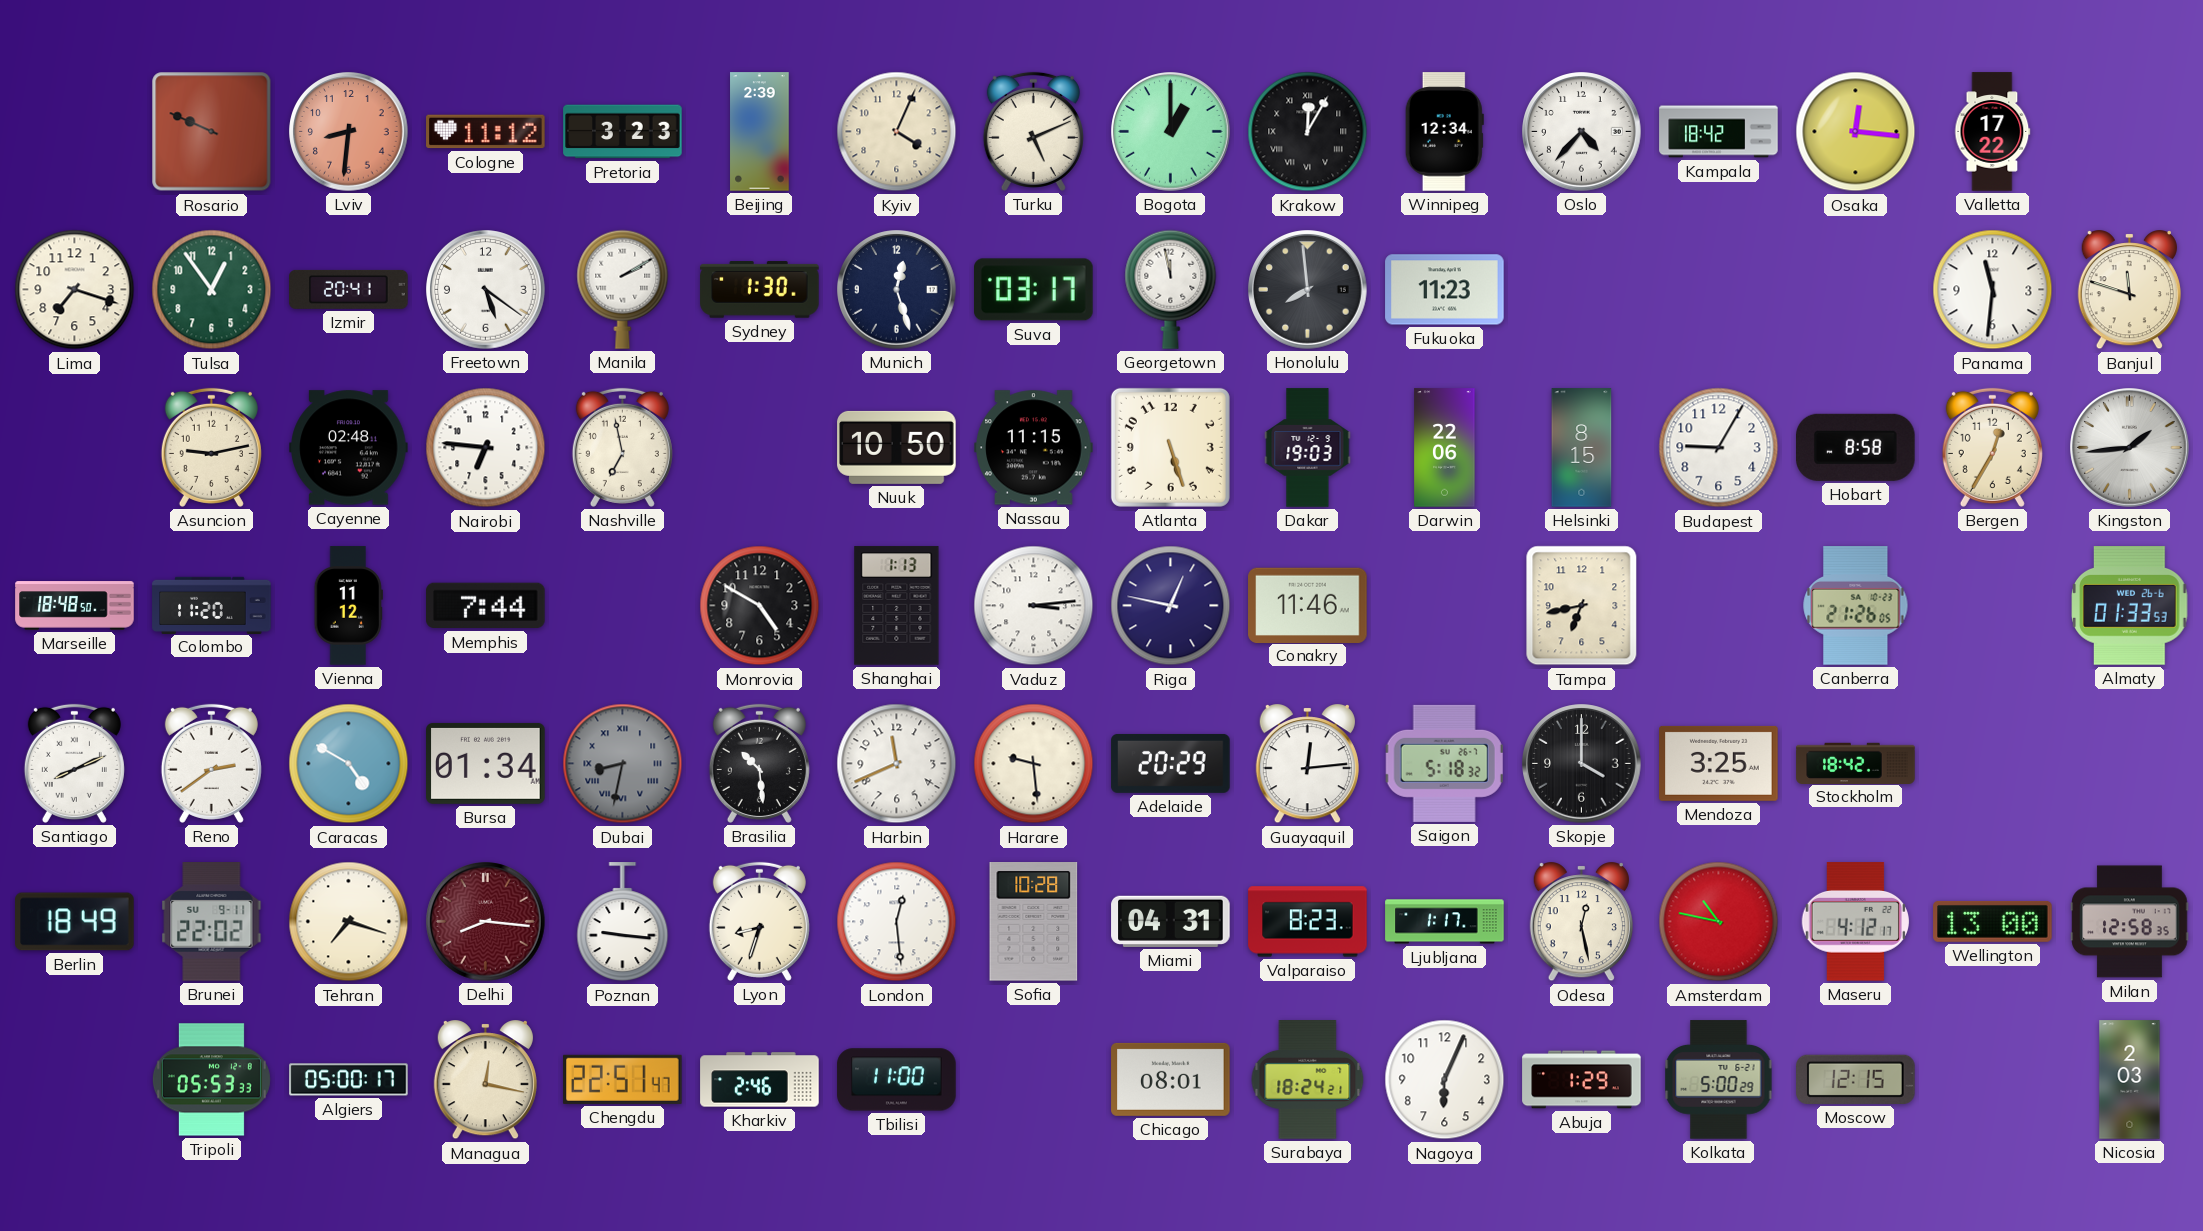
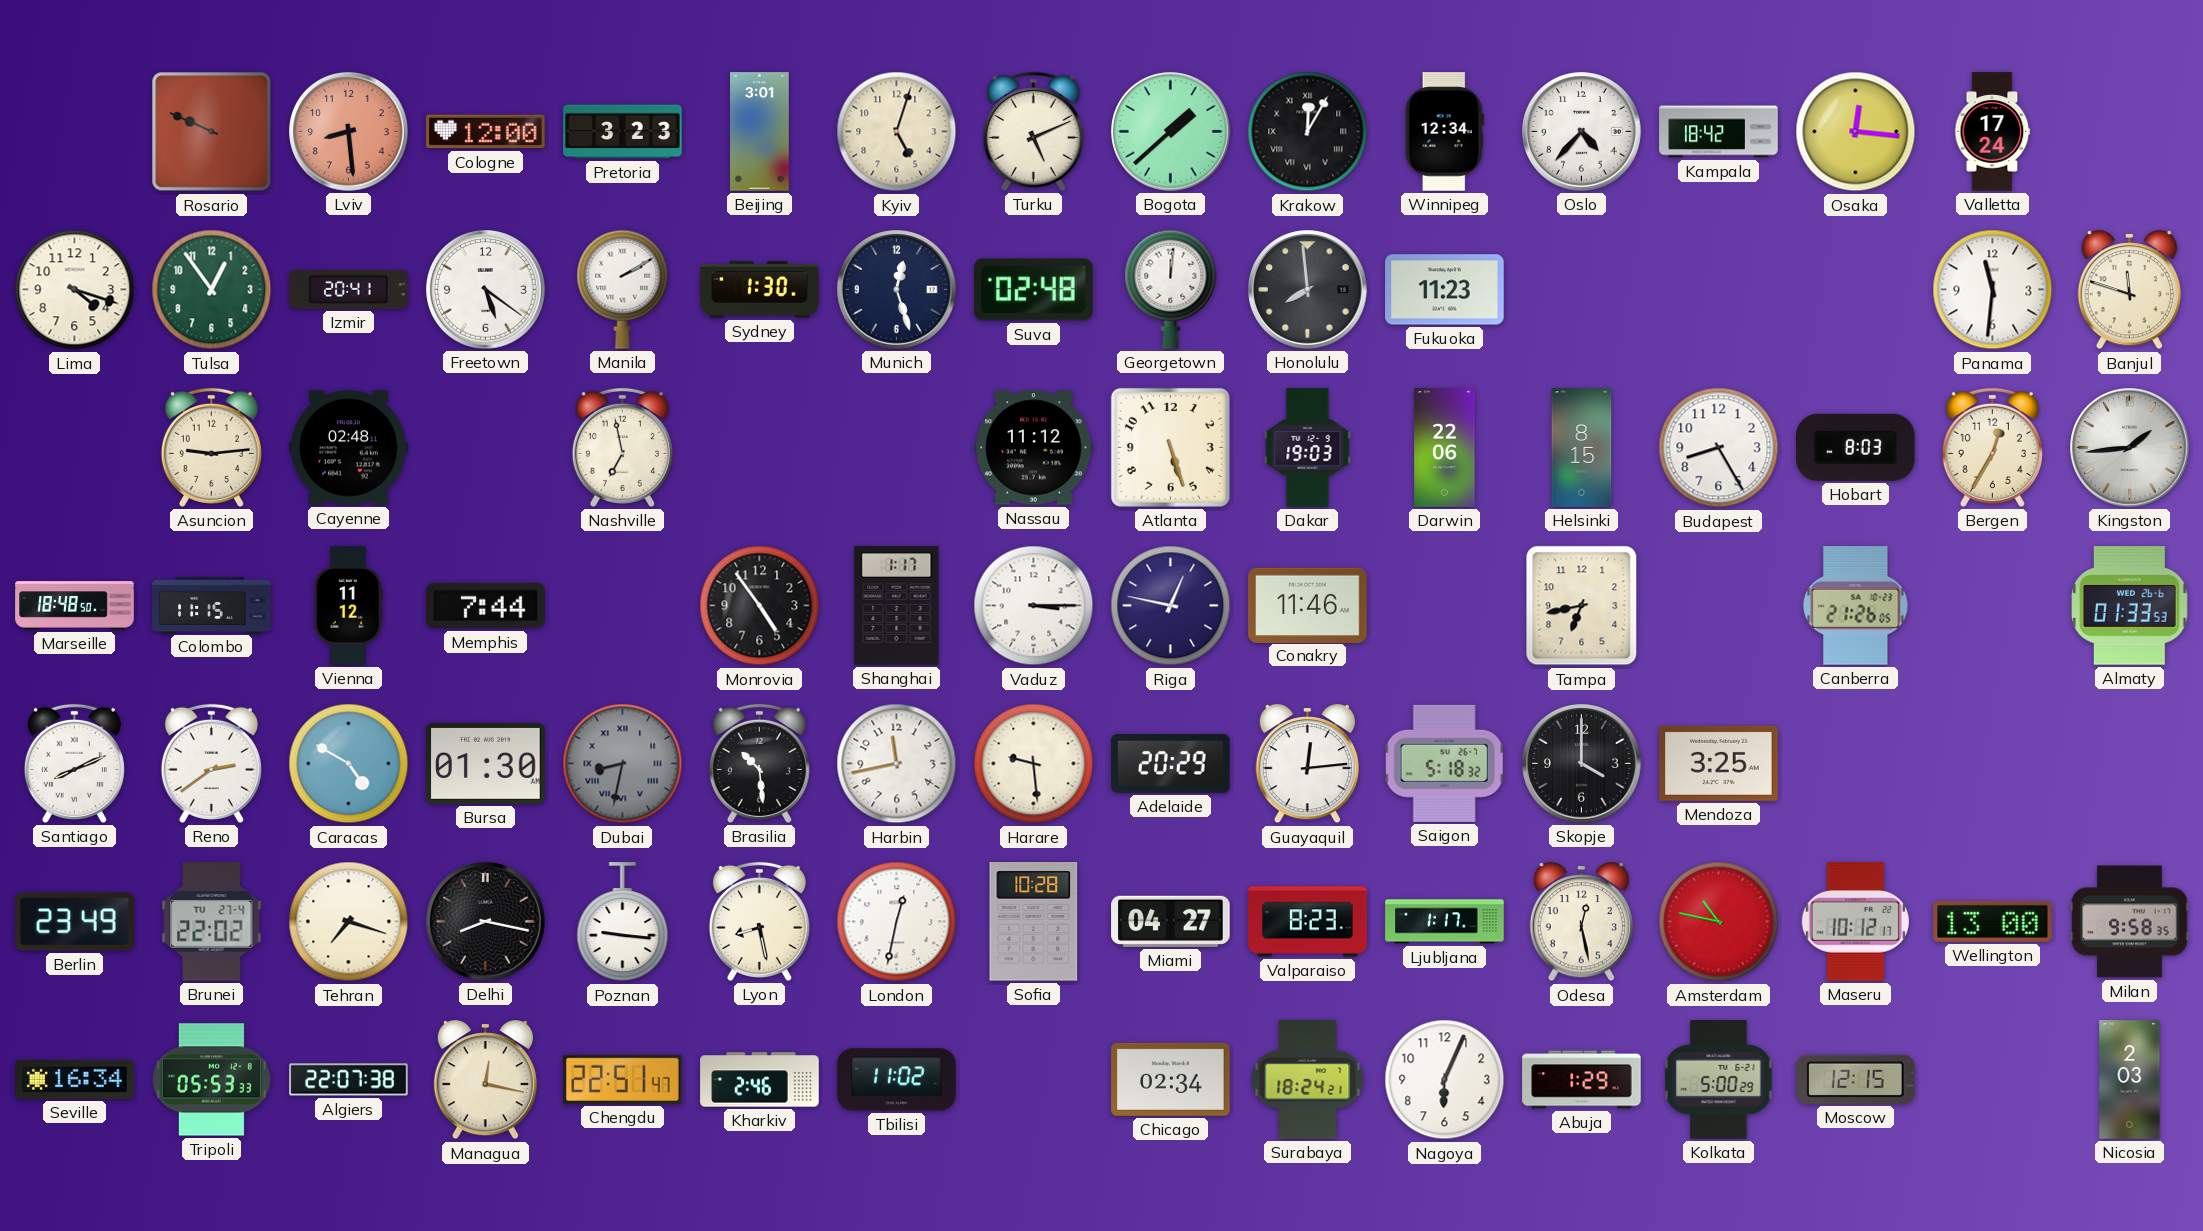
Lviv: 8:31 -> 8:29 (349, 132)
Cologne: 11:12 -> 12:00 (486, 132)
Beijing: 2:39 -> 3:01 (760, 132)
Kyiv: 4:04 -> 5:03 (897, 132)
Bogota: 1:00 -> 1:38 (1171, 132)
Valletta: 17:22 -> 17:24 (1993, 132)
Lima: 7:18 -> 4:18 (75, 290)
Suva: 03:17 -> 02:48 (1034, 290)
Georgetown: 11:58 -> 12:01 (1171, 289)
Asuncion: 9:13 -> 9:14 (211, 447)
Nairobi: 6:46 -> none (486, 448)
Nuuk: 10:50 -> none (897, 447)
Nassau: 11:15 -> 11:12 (1034, 448)
Budapest: 9:05 -> 8:25 (1719, 448)
Hobart: 8:58 -> 8:03 (1856, 447)
Colombo: 11:20 -> 11:15 (212, 605)
Monrovia: 4:50 -> 4:54 (760, 606)
Shanghai: 1:13 -> 1:17 (897, 606)
Vaduz: 3:14 -> 3:15 (1034, 606)
Bursa: 01:34 -> 01:30 (486, 763)
Harbin: 11:41 -> 11:43 (897, 764)
Stockholm: 18:42 -> none (1856, 763)
Berlin: 18:49 -> 23:49 (75, 922)
Brunei date: SU 9-11 -> TU 27-4 (212, 922)
Delhi: 8:16 -> 8:17 (486, 922)
Delhi dial: burgundy -> black (486, 922)
Lyon: 8:33 -> 8:28 (759, 921)
London: 12:29 -> 12:32 (897, 922)
Miami: 04:31 -> 04:27 (1171, 921)
Maseru: 4:12 -> 10:12 (1855, 922)
Milan: 12:58 -> 9:58 (2130, 922)
Seville: none -> 16:34 (75, 1079)
Algiers: 05:00 -> 22:07 (349, 1080)
Tbilisi: 11:00 -> 11:02 (897, 1080)
Chicago: 08:01 -> 02:34 (1171, 1079)
